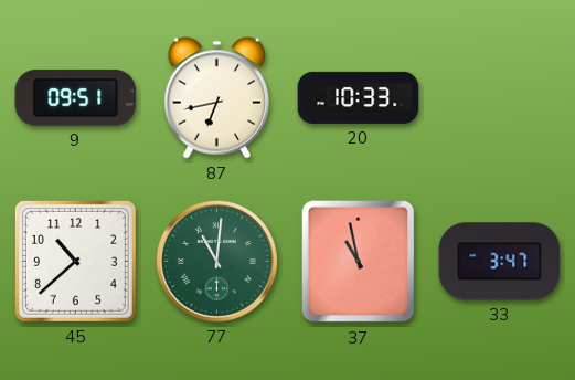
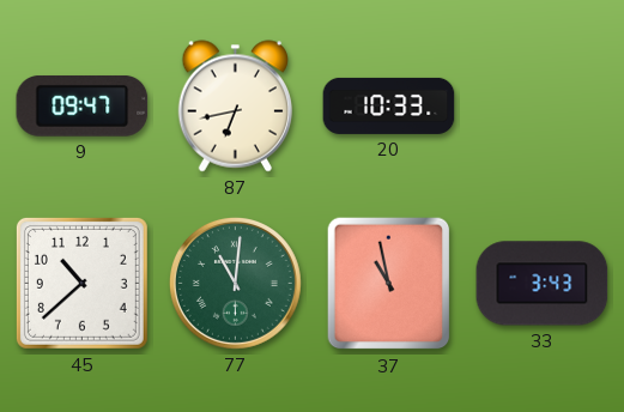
9: 09:51 -> 09:47 (83, 105)
33: 3:47 -> 3:43 (543, 284)
